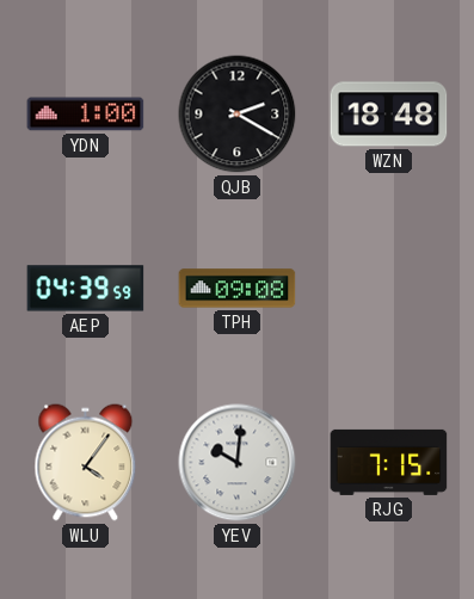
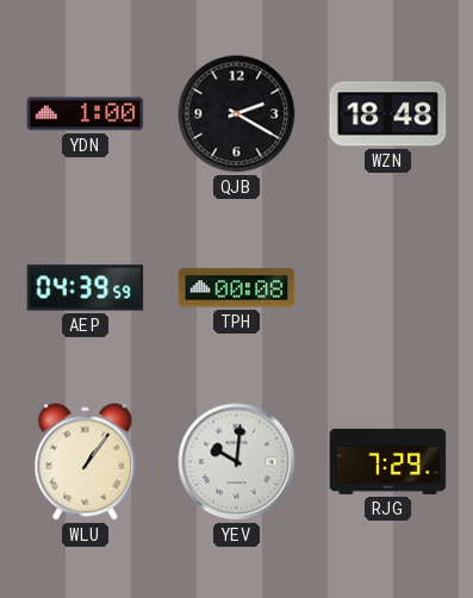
TPH: 09:08 -> 00:08 (237, 288)
WLU: 4:06 -> 1:06 (86, 462)
RJG: 7:15 -> 7:29 (388, 461)
